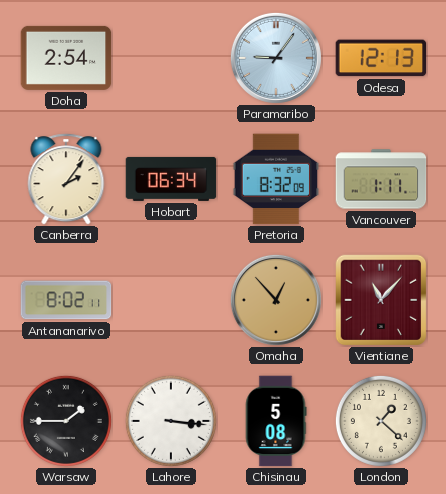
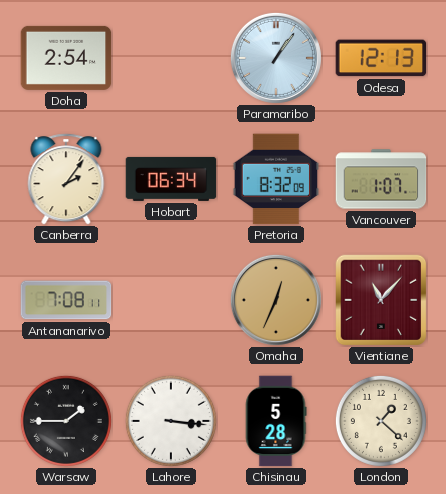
Paramaribo: 9:06 -> 1:06 (276, 58)
Vancouver: 1:11 -> 1:07 (381, 179)
Antananarivo: 8:02 -> 7:08 (66, 300)
Omaha: 12:53 -> 12:34 (276, 300)
Chisinau: 5:08 -> 5:28 (276, 421)
